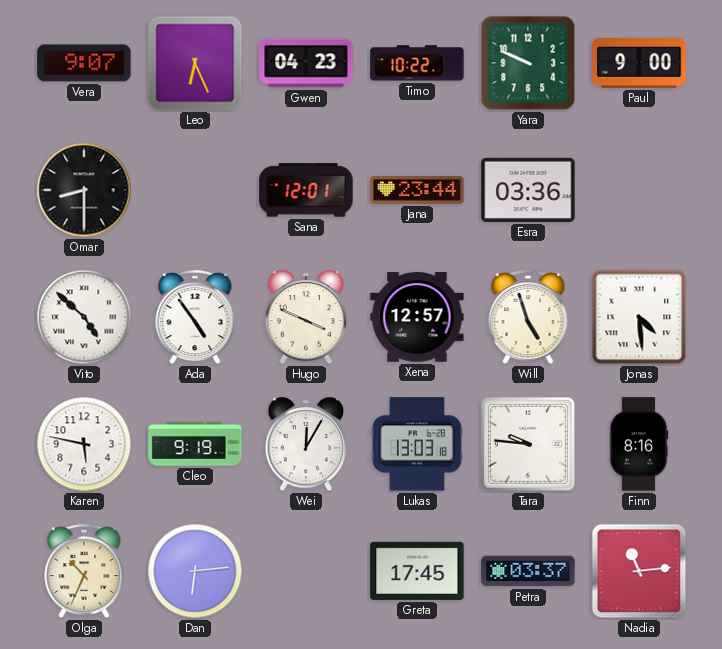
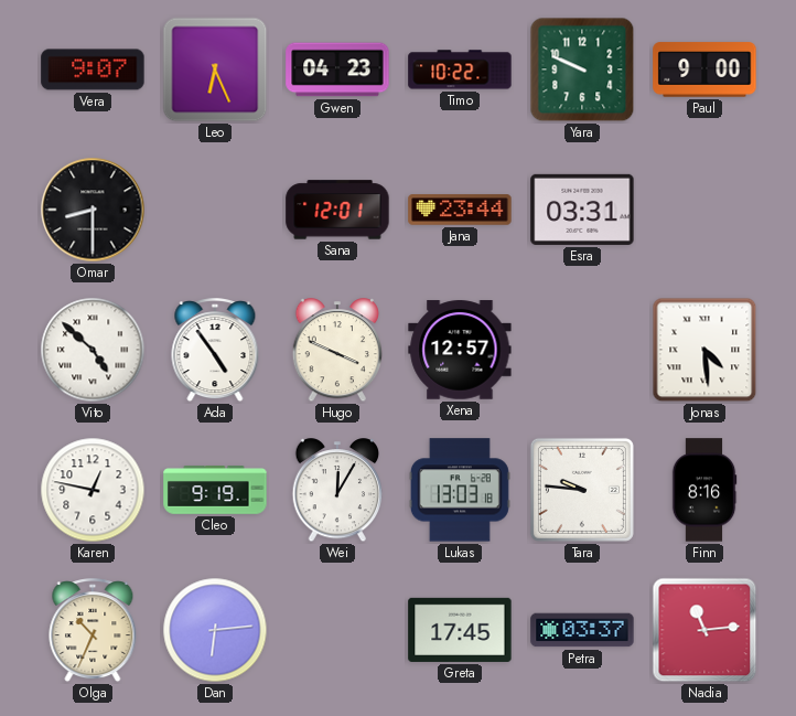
Esra: 03:36 -> 03:31 (582, 210)
Will: 4:57 -> none (528, 318)
Karen: 5:47 -> 12:47 (93, 490)
